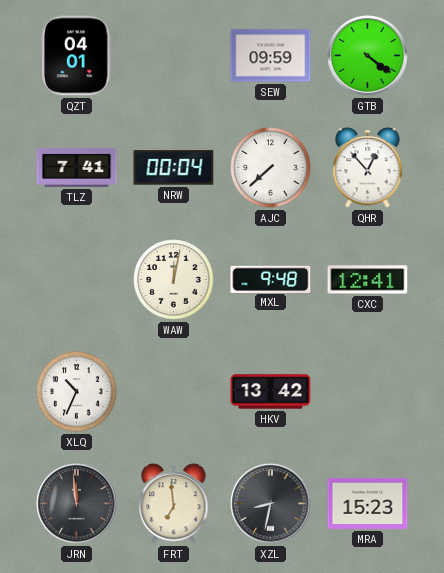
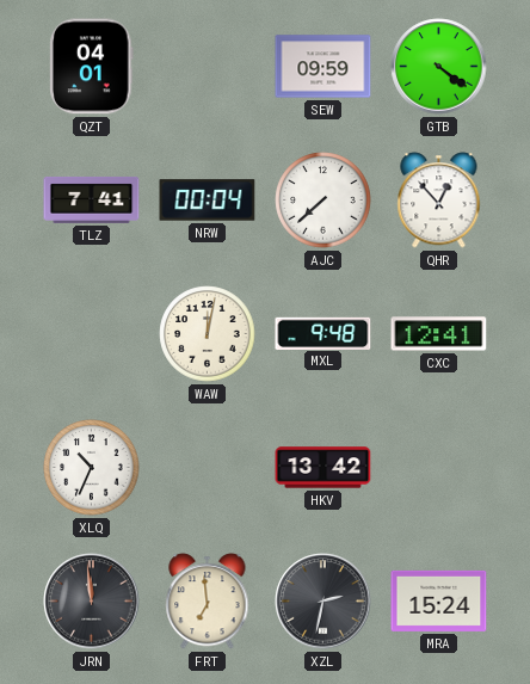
XZL: 8:32 -> 2:32 (323, 602)
MRA: 15:23 -> 15:24 (439, 600)
